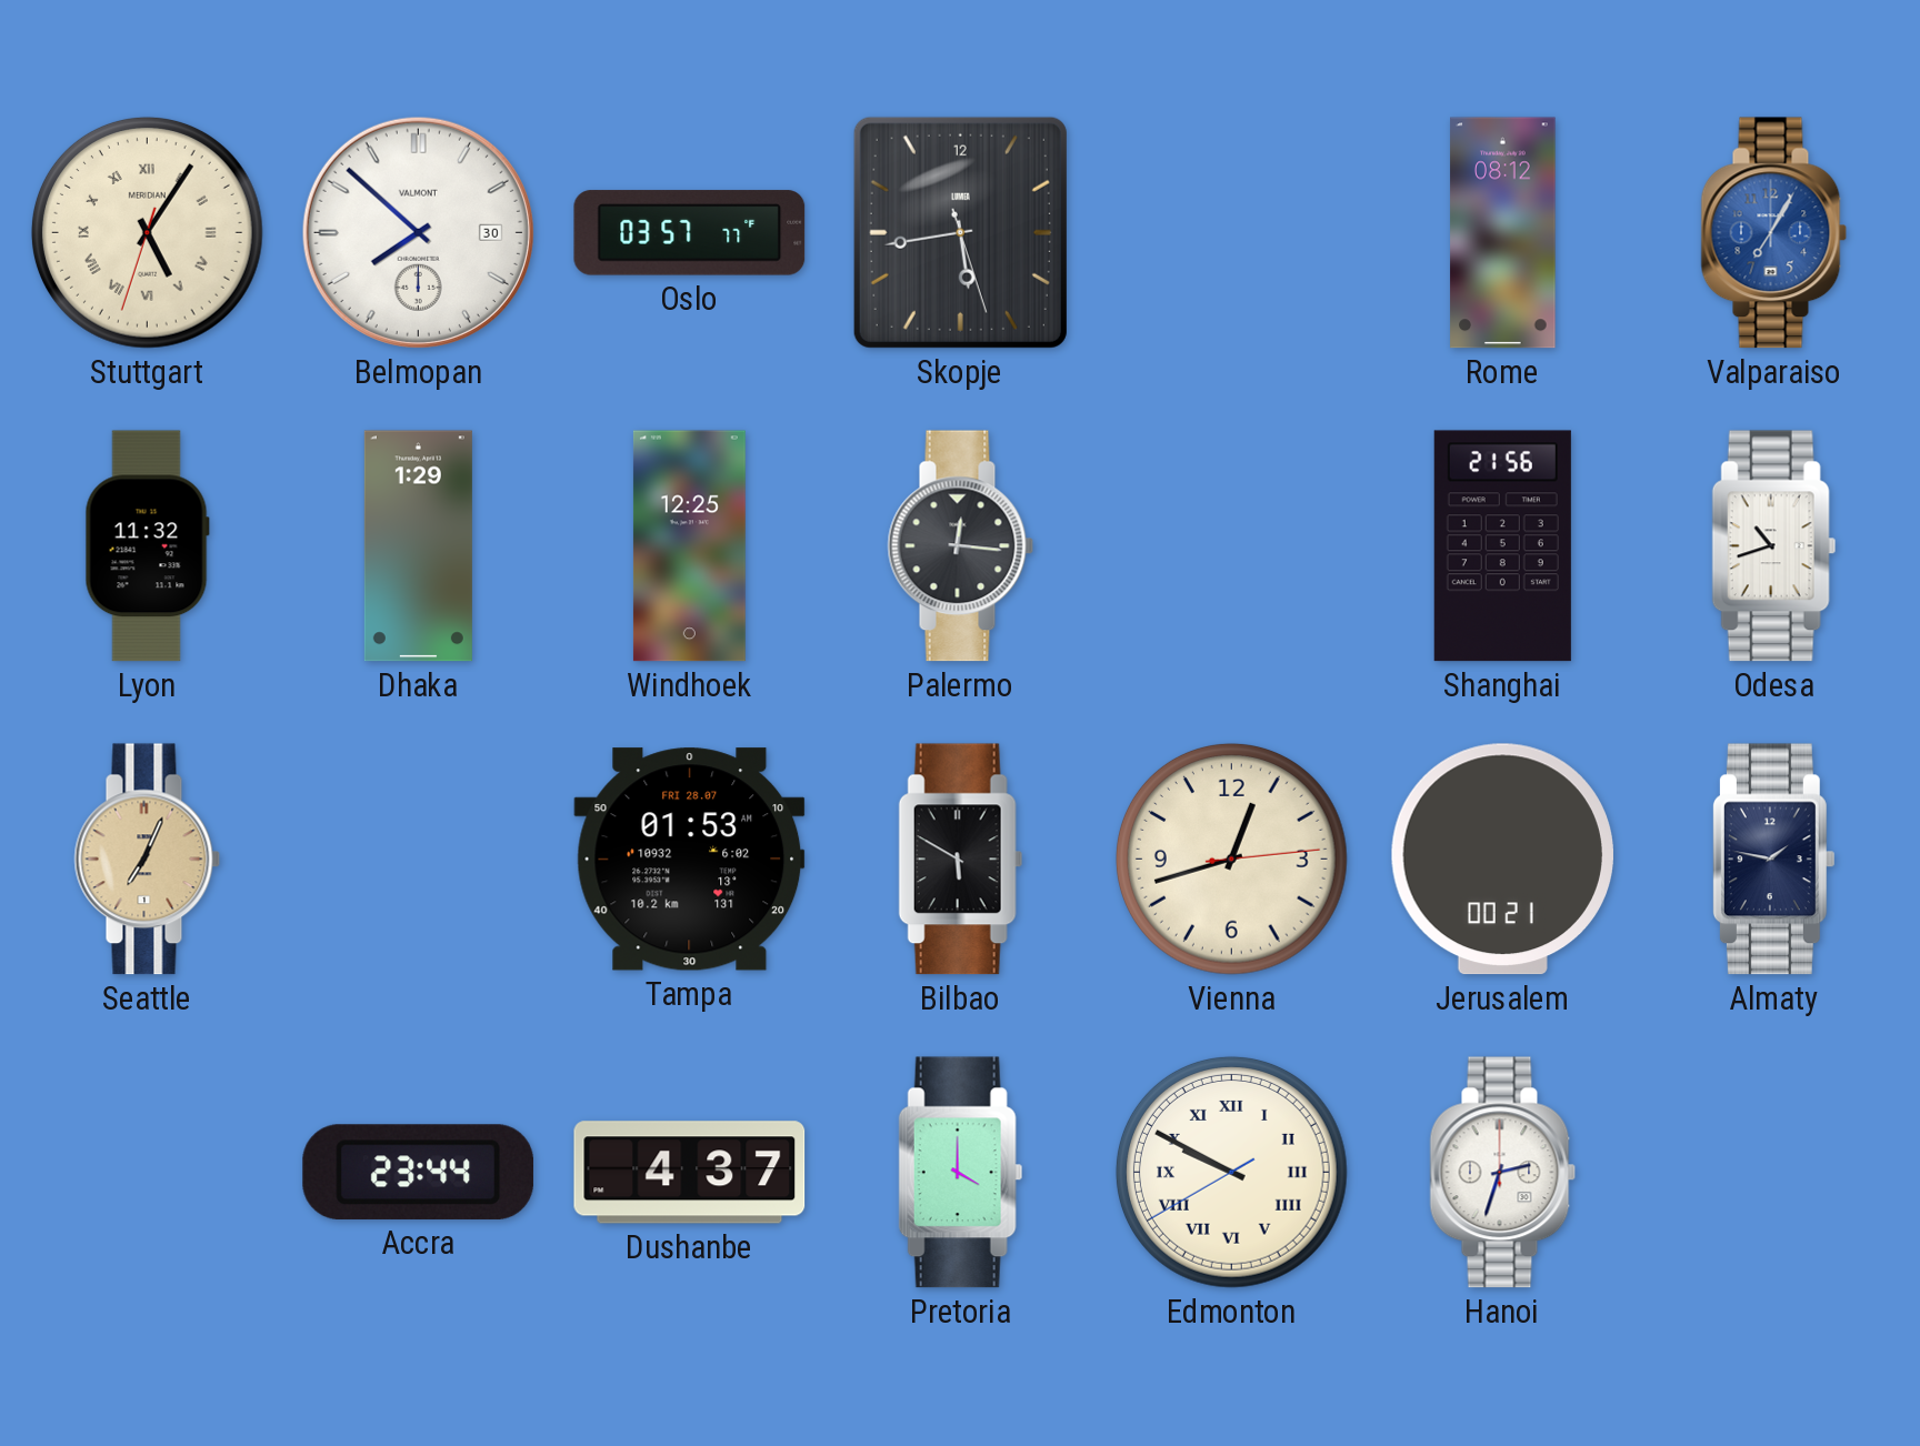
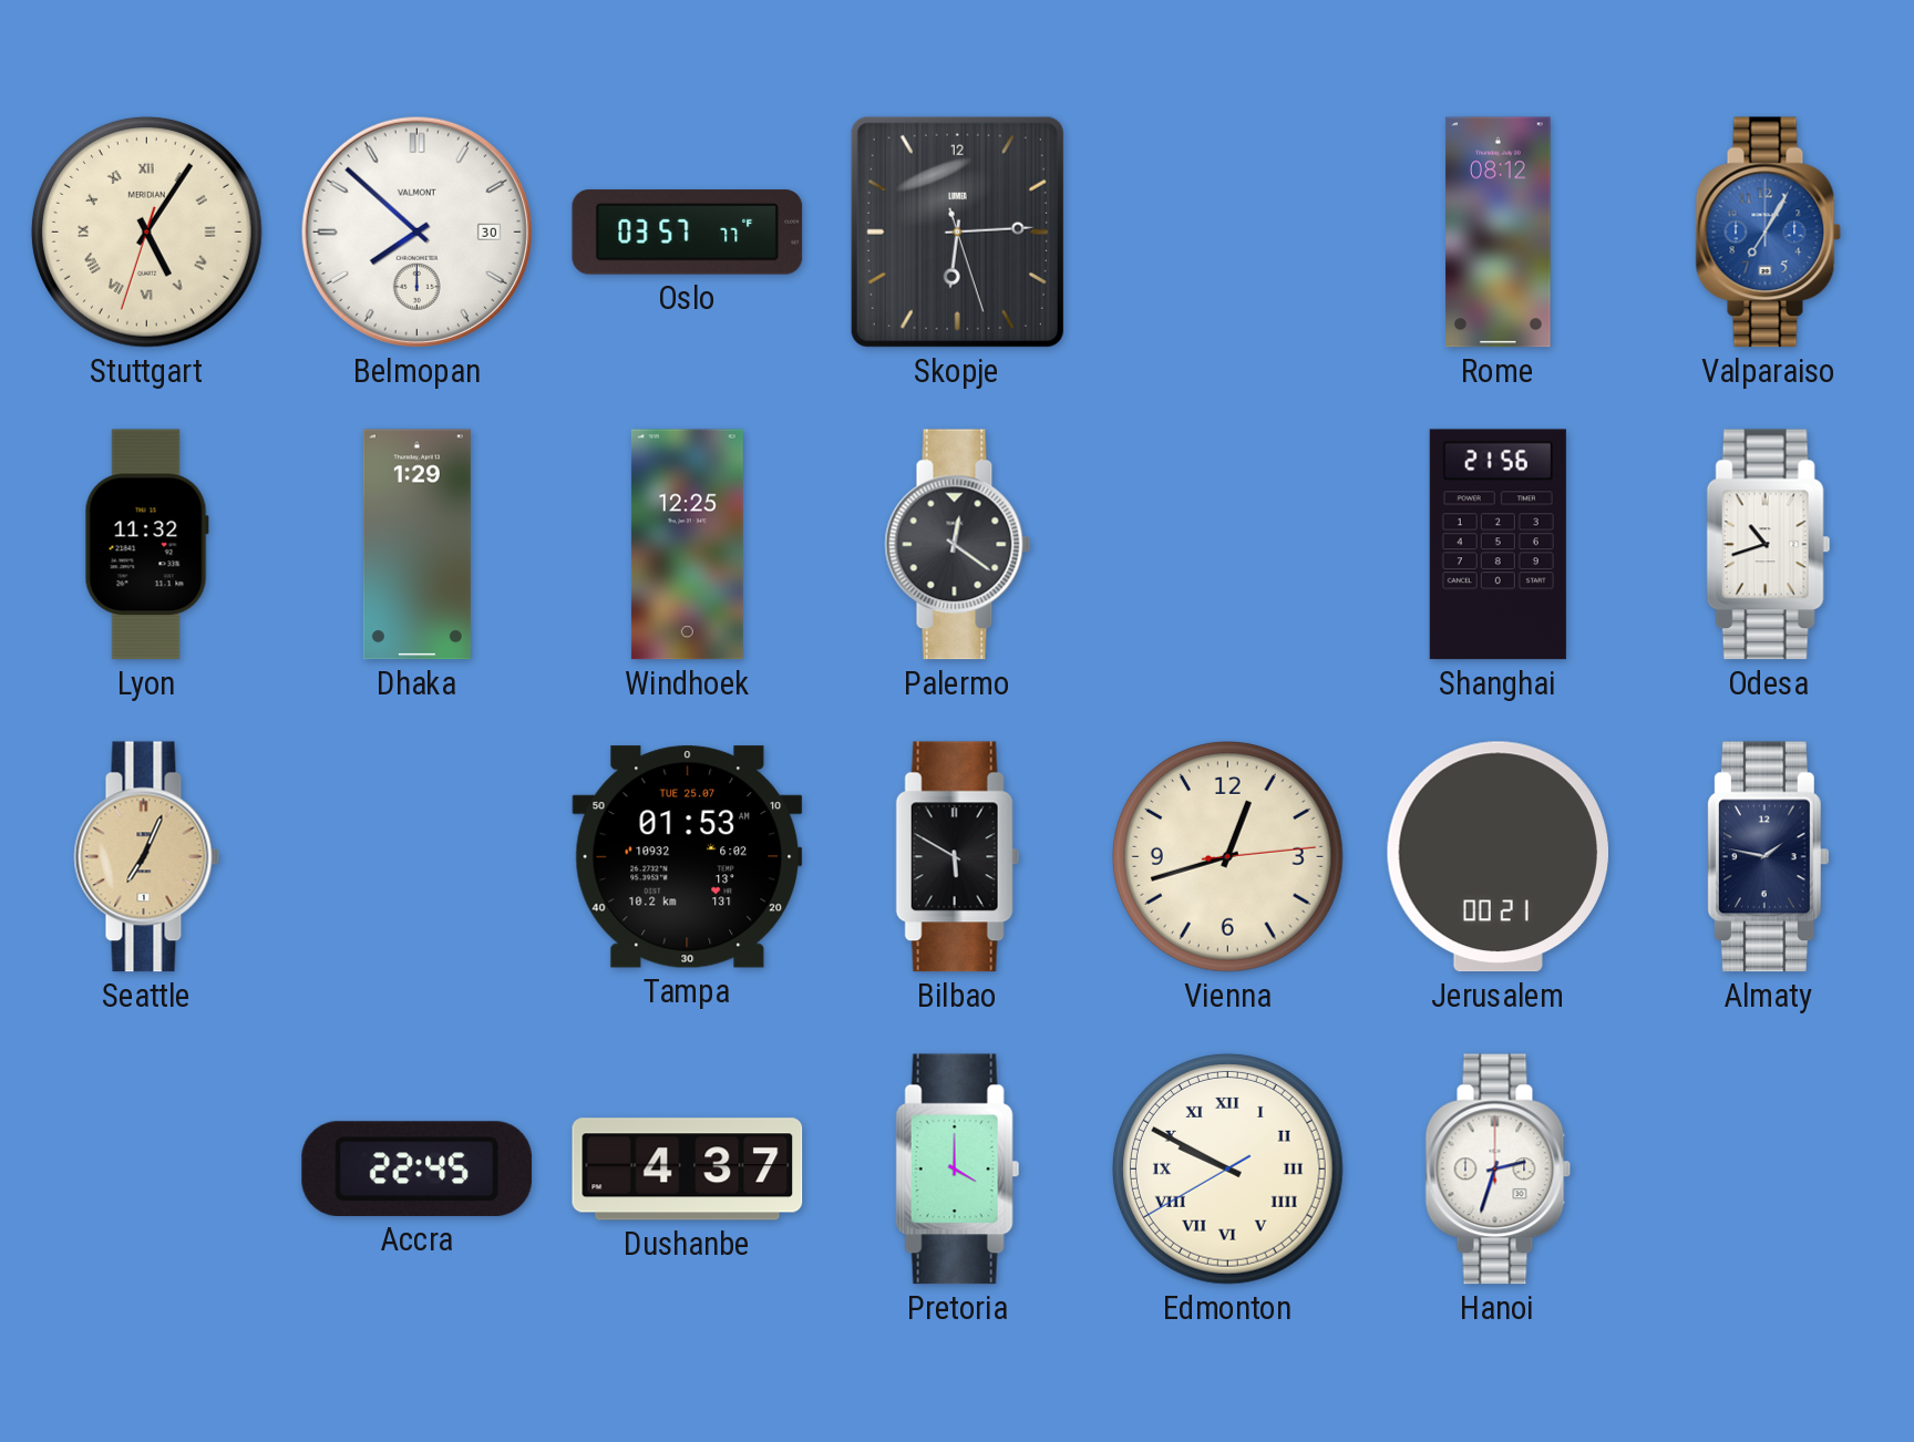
Skopje: 5:43 -> 6:14 (957, 231)
Palermo: 12:16 -> 12:21 (958, 545)
Tampa date: FRI 28.07 -> TUE 25.07 (688, 857)
Accra: 23:44 -> 22:45 (416, 1168)
